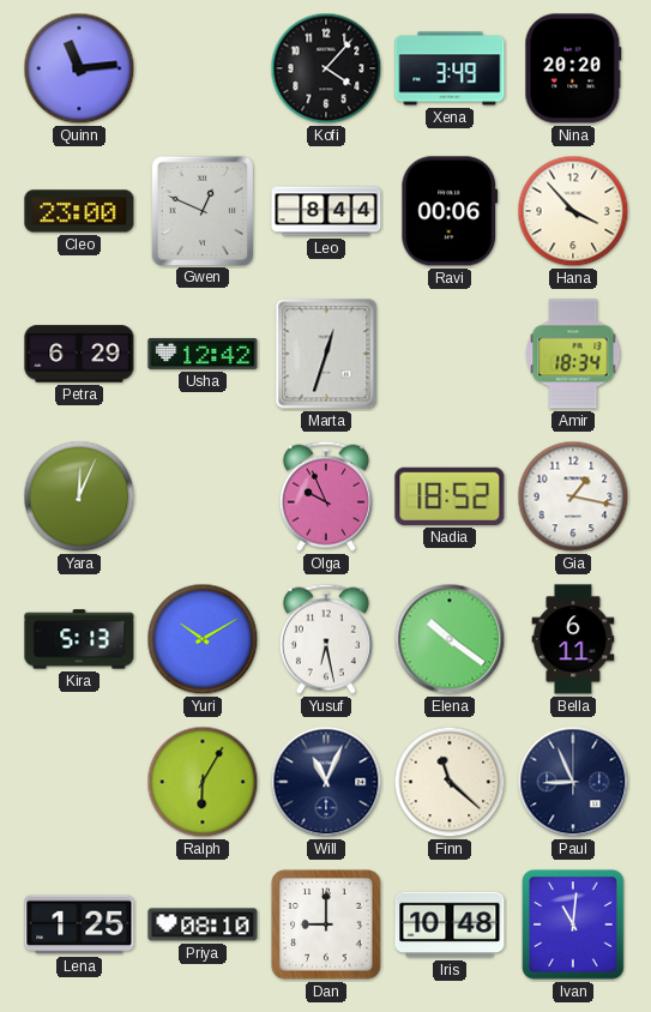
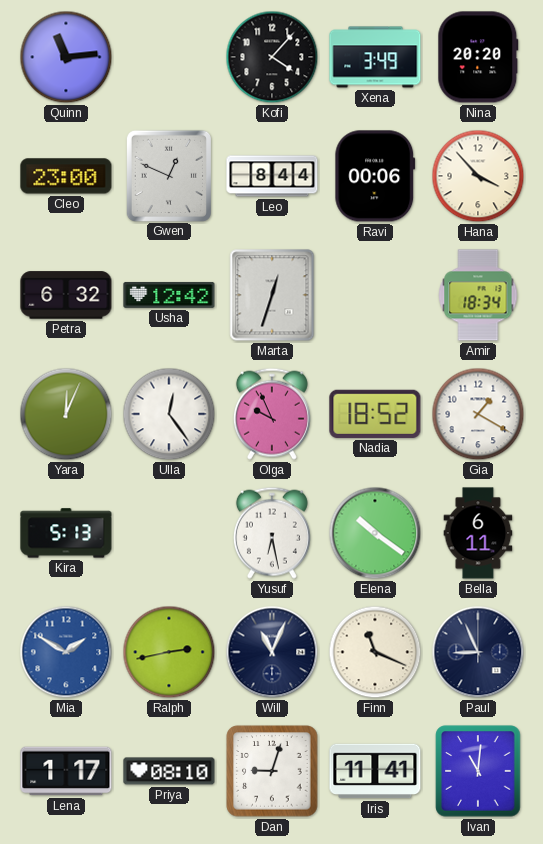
Petra: 6:29 -> 6:32 (66, 295)
Ulla: none -> 12:24 (169, 414)
Gia: 1:17 -> 1:20 (478, 414)
Yuri: 10:10 -> none (203, 639)
Mia: none -> 1:50 (66, 652)
Ralph: 6:05 -> 2:43 (169, 652)
Finn: 11:22 -> 11:19 (375, 652)
Lena: 1:25 -> 1:17 (66, 771)
Dan: 9:00 -> 9:03 (272, 771)
Iris: 10:48 -> 11:41 (375, 771)
